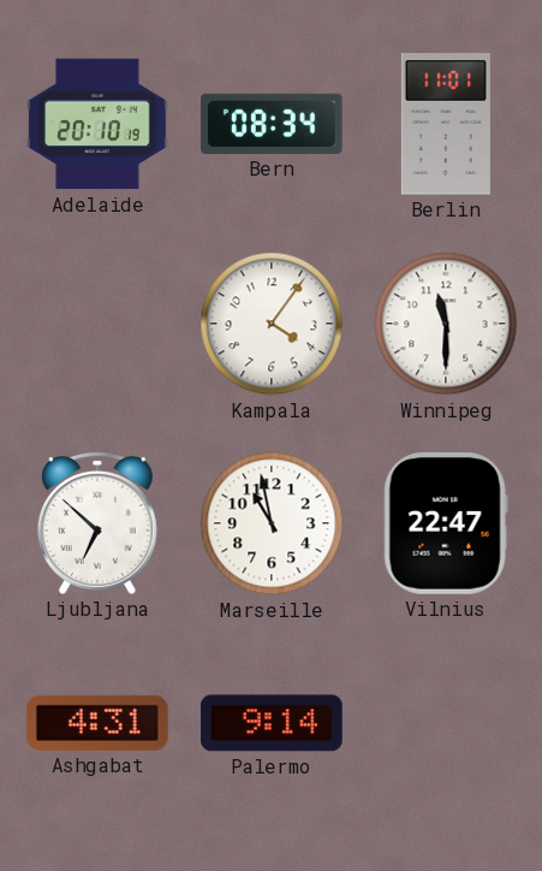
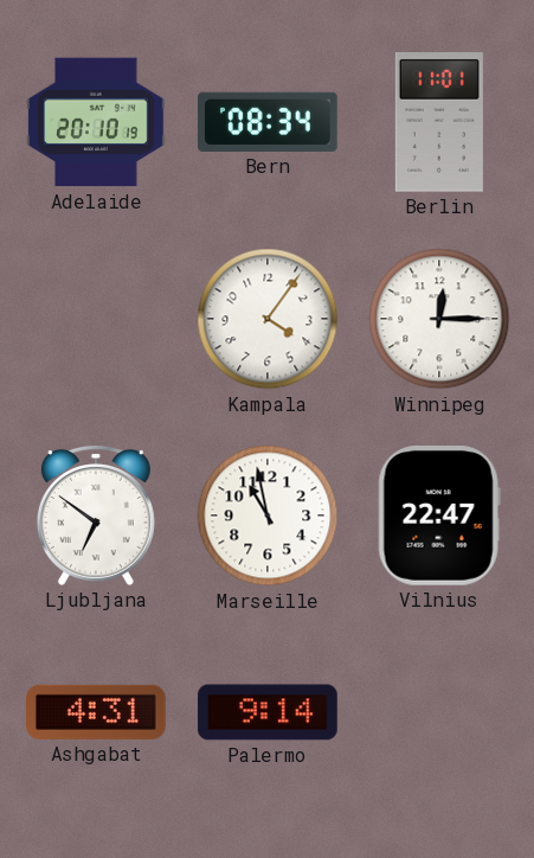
Winnipeg: 11:30 -> 12:15 (439, 319)
Ljubljana: 6:52 -> 6:51 (96, 516)
